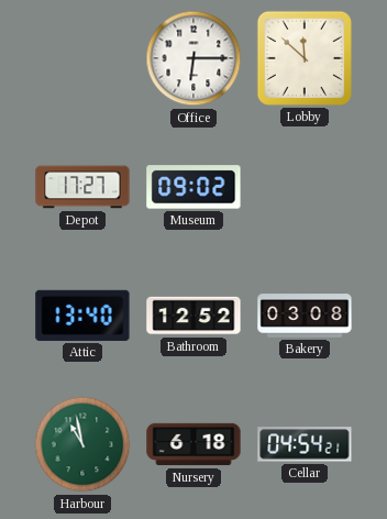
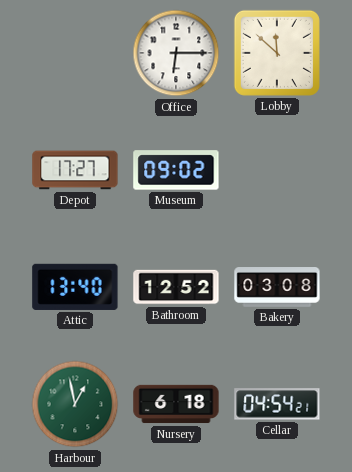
Harbour: 10:58 -> 12:58 (75, 404)
